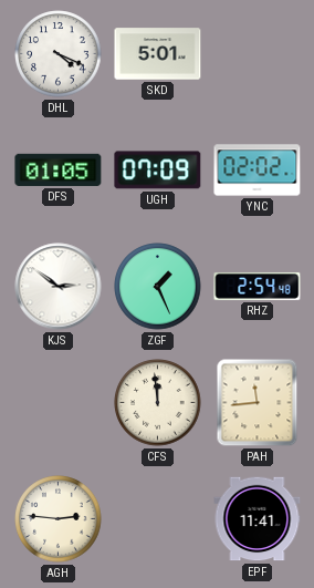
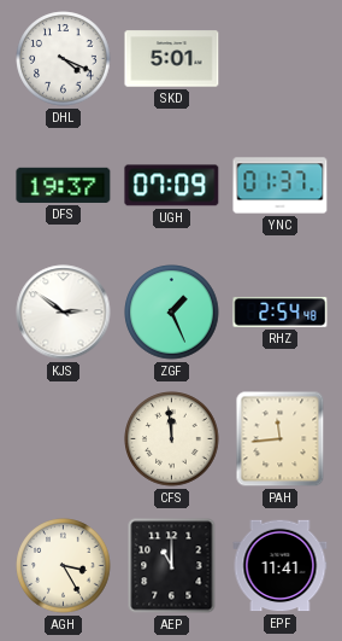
DFS: 01:05 -> 19:37 (64, 185)
YNC: 02:02 -> 01:37 (281, 186)
AGH: 2:46 -> 3:25 (64, 566)
AEP: none -> 11:00 (172, 566)
